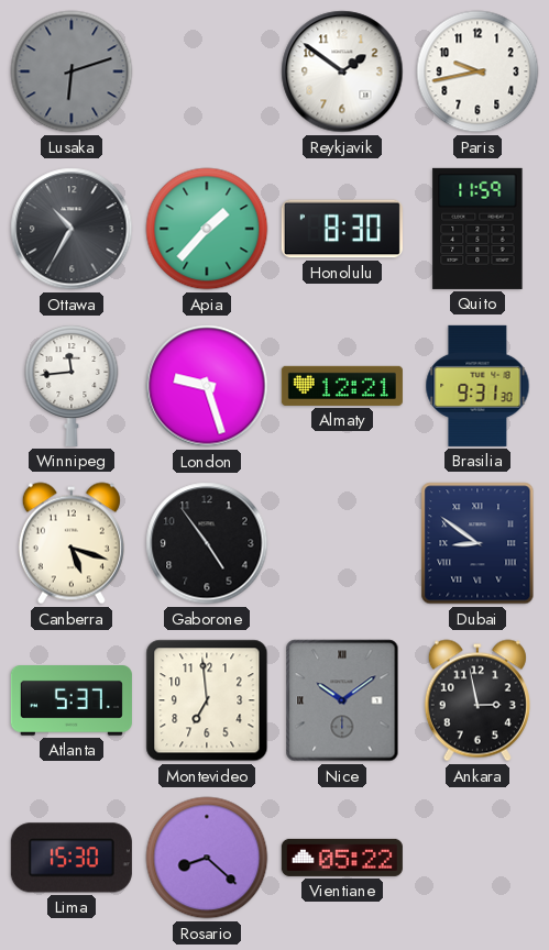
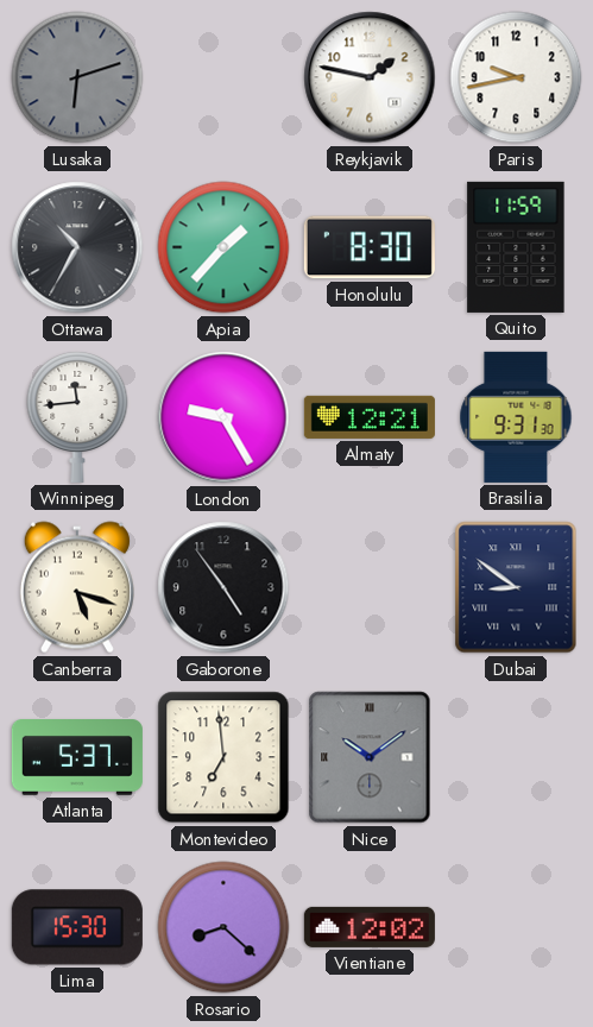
Reykjavik: 1:51 -> 1:47 (370, 77)
London: 9:27 -> 9:25 (223, 417)
Ankara: 2:58 -> none (477, 700)
Vientiane: 05:22 -> 12:02 (370, 927)
